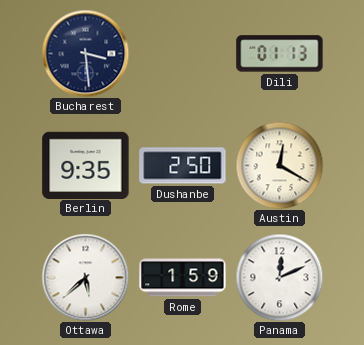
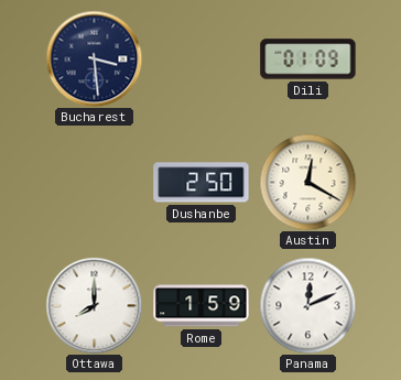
Dili: 01:13 -> 01:09 (308, 59)
Berlin: 9:35 -> none (86, 165)
Ottawa: 5:38 -> 8:00 (94, 305)
